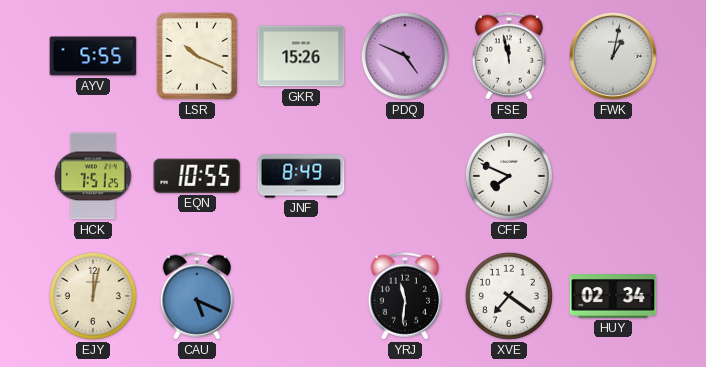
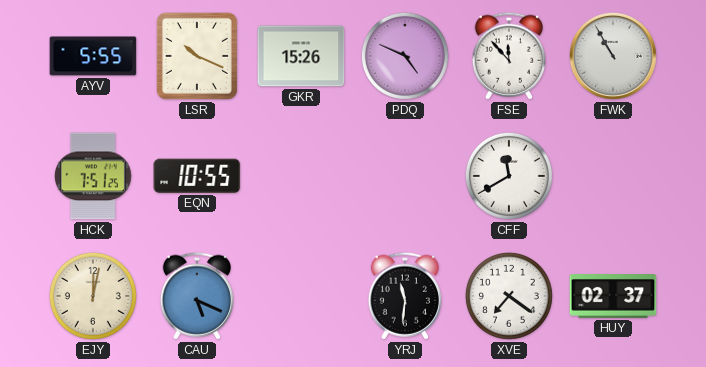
FSE: 11:58 -> 11:53 (509, 56)
FWK: 1:02 -> 10:55 (613, 56)
JNF: 8:49 -> none (301, 176)
CFF: 7:49 -> 11:40 (509, 176)
HUY: 02:34 -> 02:37 (613, 297)
